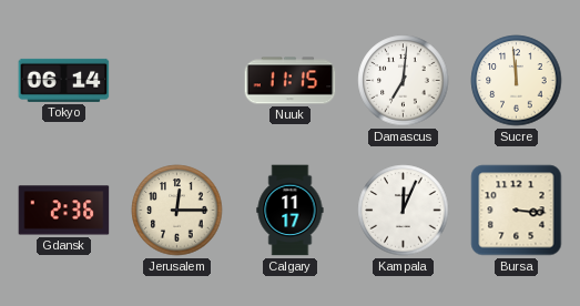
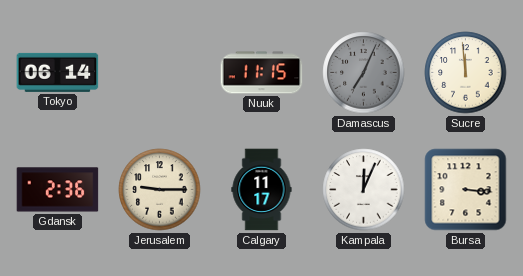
Damascus: 7:01 -> 7:04 (364, 73)
Damascus dial: white -> grey (364, 73)
Jerusalem: 12:15 -> 9:15 (160, 190)
